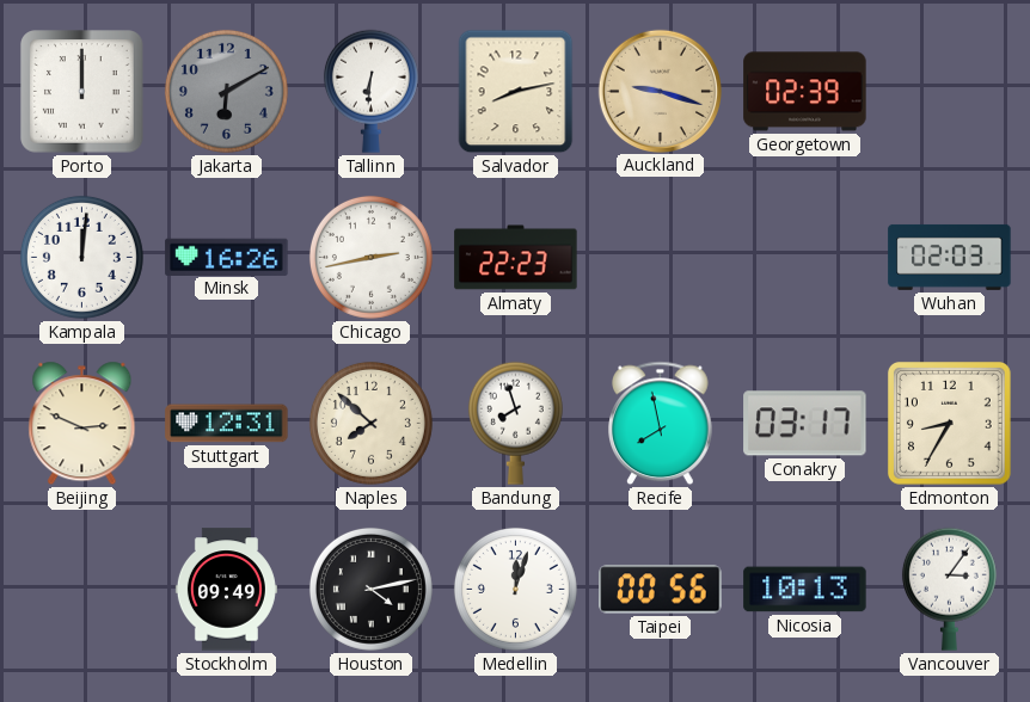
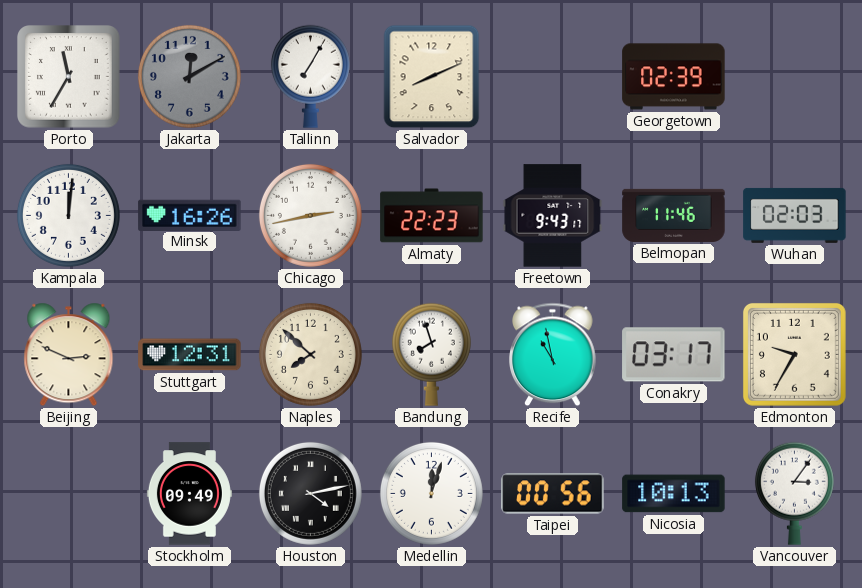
Porto: 12:00 -> 11:35 (69, 77)
Jakarta: 6:10 -> 12:10 (189, 76)
Tallinn: 6:31 -> 7:05 (310, 76)
Salvador: 8:13 -> 8:11 (432, 77)
Auckland: 9:18 -> none (660, 91)
Freetown: none -> 9:43 (553, 216)
Belmopan: none -> 11:46 (674, 215)
Recife: 7:58 -> 10:58 (553, 355)
Edmonton: 8:35 -> 9:35 (794, 354)
